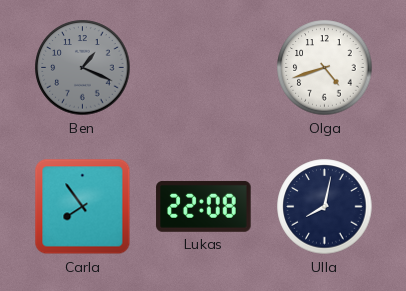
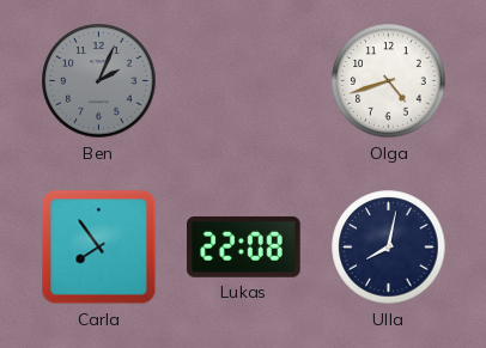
Ben: 1:19 -> 2:04 (99, 81)
